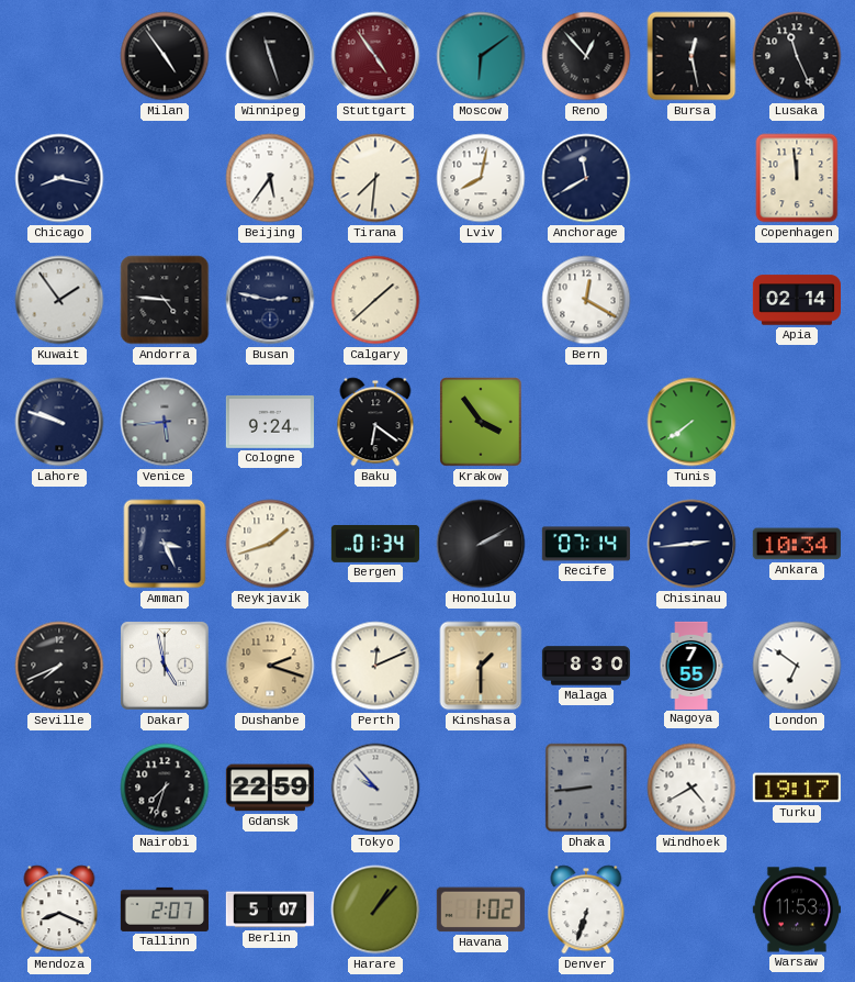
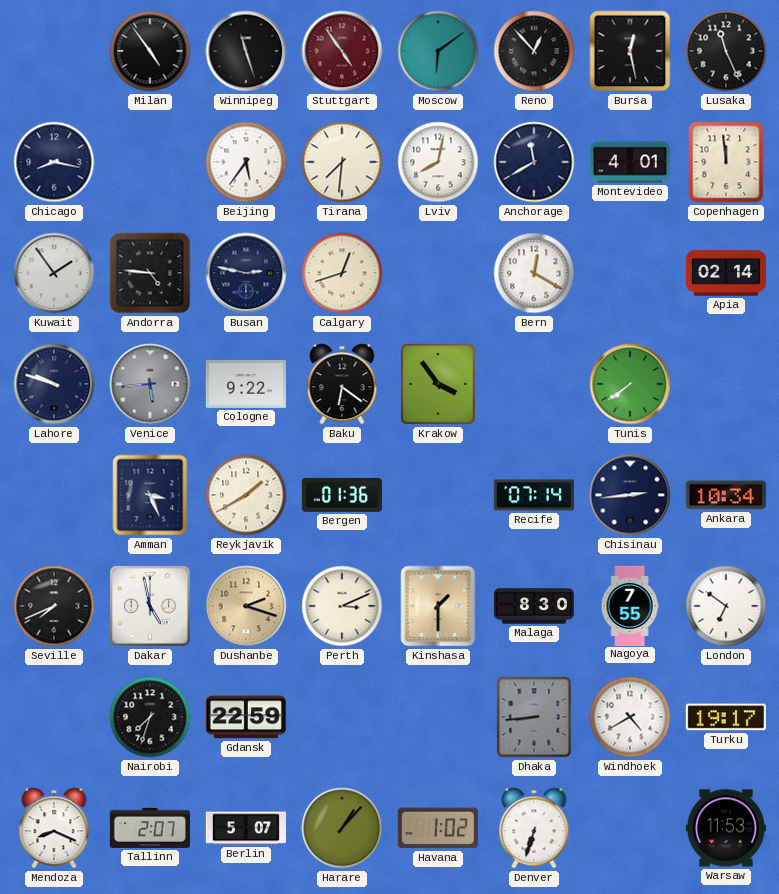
Montevideo: none -> 4:01 (629, 162)
Calgary: 1:38 -> 12:42 (342, 273)
Cologne: 9:24 -> 9:22 (246, 384)
Reykjavik: 1:42 -> 1:40 (246, 495)
Bergen: 01:34 -> 01:36 (342, 495)
Honolulu: 2:10 -> none (481, 544)
Perth: 12:11 -> 3:11 (342, 606)
Tokyo: 9:53 -> none (375, 788)
